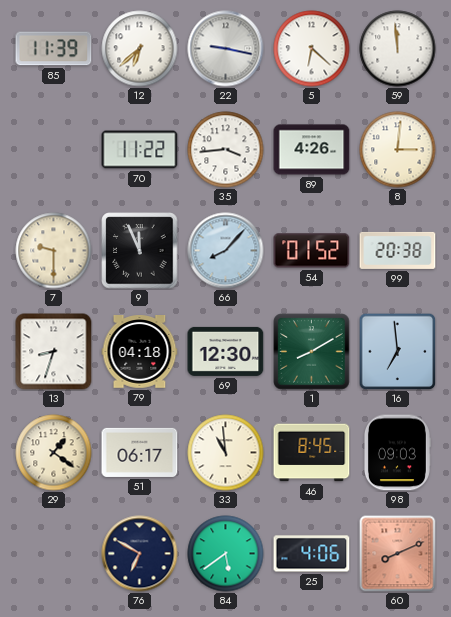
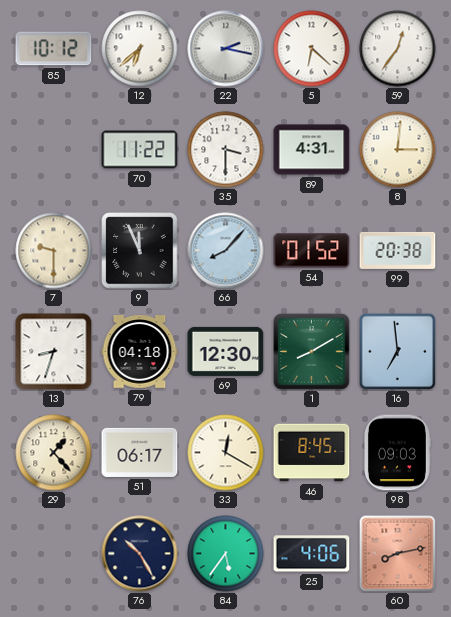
85: 11:39 -> 10:12 (54, 49)
22: 9:17 -> 2:17 (226, 49)
59: 11:59 -> 12:36 (398, 49)
35: 3:44 -> 3:30 (226, 150)
89: 4:26 -> 4:31 (312, 150)
29: 1:21 -> 1:23 (54, 453)
33: 10:59 -> 12:20 (226, 453)
76: 6:50 -> 10:25 (140, 554)
84: 5:39 -> 5:36 (226, 554)
60: 8:11 -> 8:13 (398, 554)
